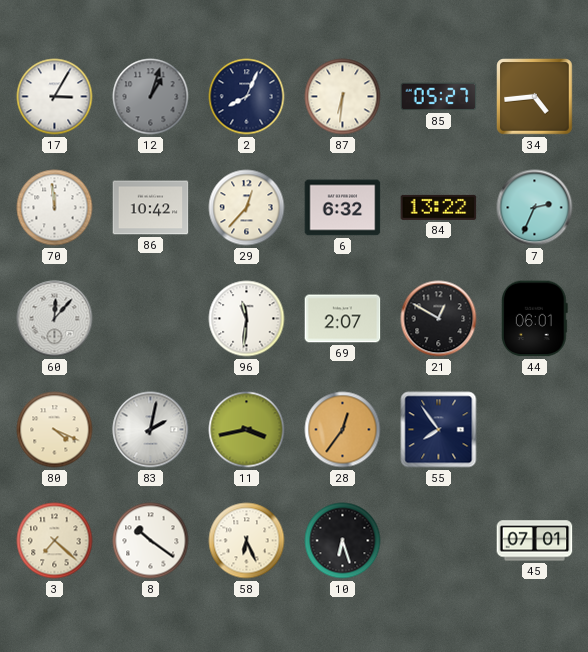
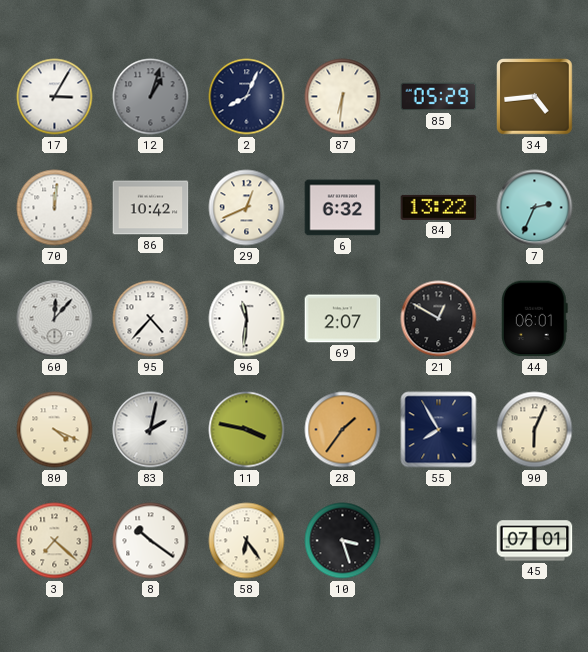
85: 05:27 -> 05:29 (439, 97)
70: 11:59 -> 12:01 (55, 208)
29: 12:37 -> 12:41 (247, 208)
95: none -> 4:37 (151, 319)
11: 3:43 -> 3:47 (247, 430)
28: 12:36 -> 1:36 (343, 430)
55: 7:54 -> 7:55 (439, 430)
90: none -> 6:04 (535, 430)
58: 6:26 -> 6:24 (247, 541)
10: 6:27 -> 3:27 (343, 541)
